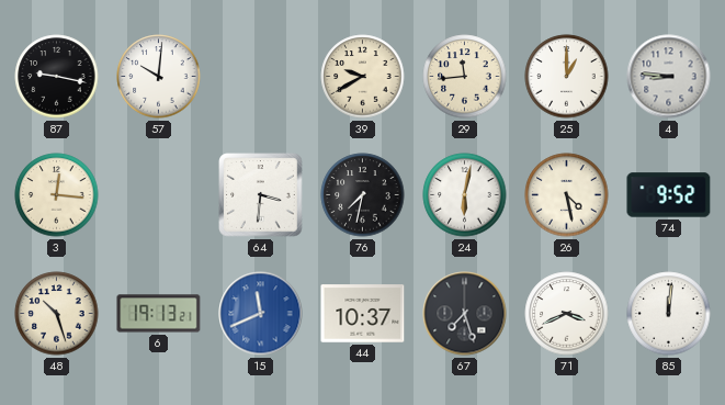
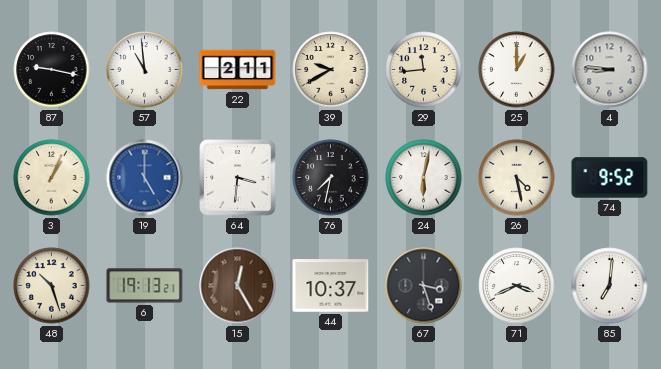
57: 10:01 -> 10:59 (145, 70)
22: none -> 2:11 (238, 70)
3: 12:16 -> 1:04 (52, 178)
19: none -> 5:00 (145, 178)
15: 11:41 -> 12:25 (238, 286)
15 dial: blue -> brown (238, 286)
67: 7:27 -> 3:27 (424, 286)
85: 12:01 -> 7:01 (610, 286)
